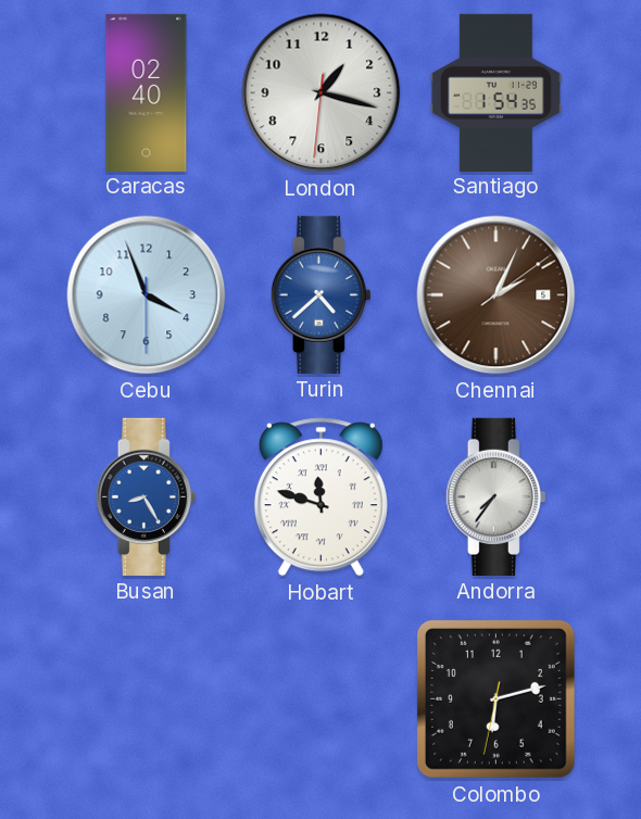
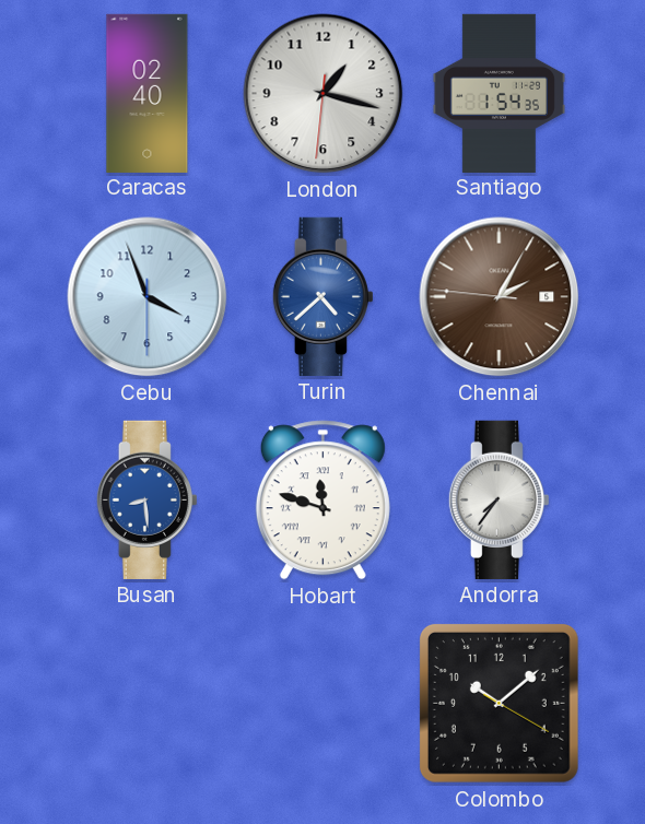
Chennai: 2:04:09 -> 2:04:46 (500, 297)
Busan: 8:25 -> 8:29 (146, 499)
Colombo: 6:12 -> 10:08 (499, 703)
